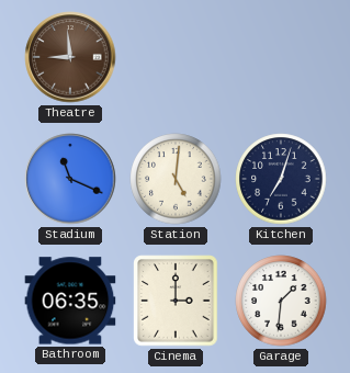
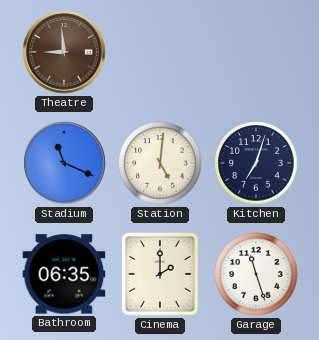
Cinema: 3:00 -> 2:00 (160, 274)
Garage: 1:31 -> 11:27 (256, 274)
